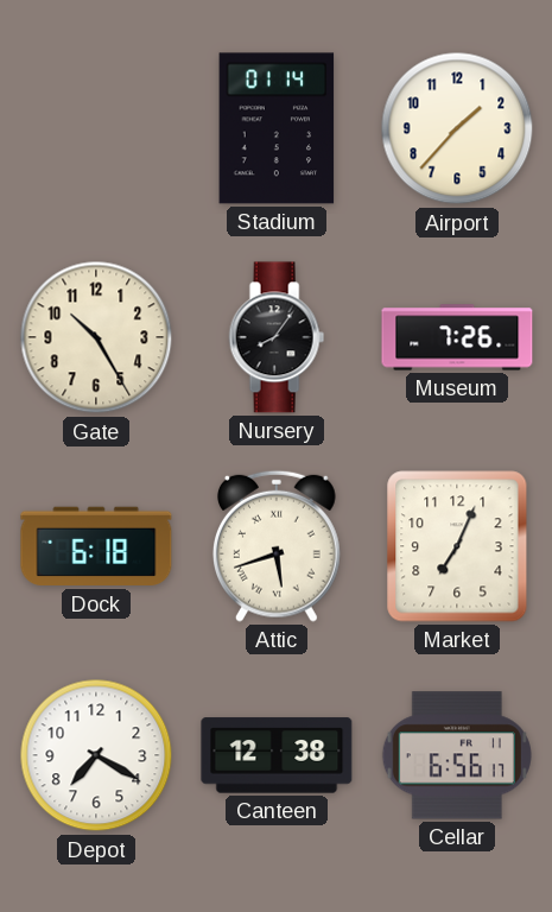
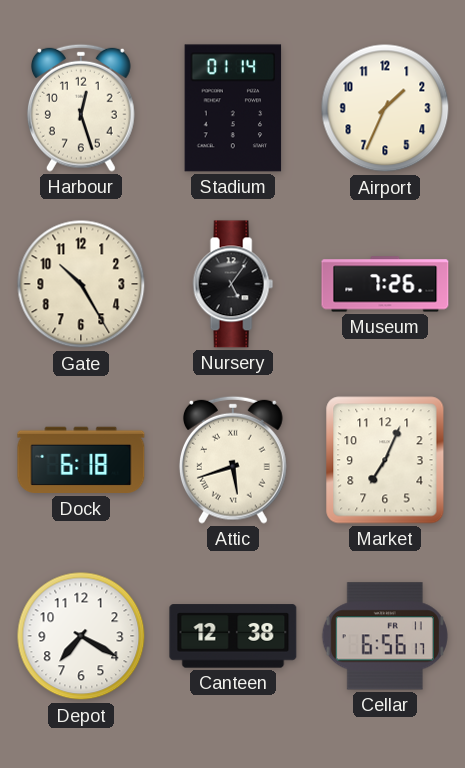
Harbour: none -> 12:27 (81, 108)
Airport: 1:37 -> 1:34 (385, 108)
Nursery: 8:06 -> 5:06 (233, 284)
